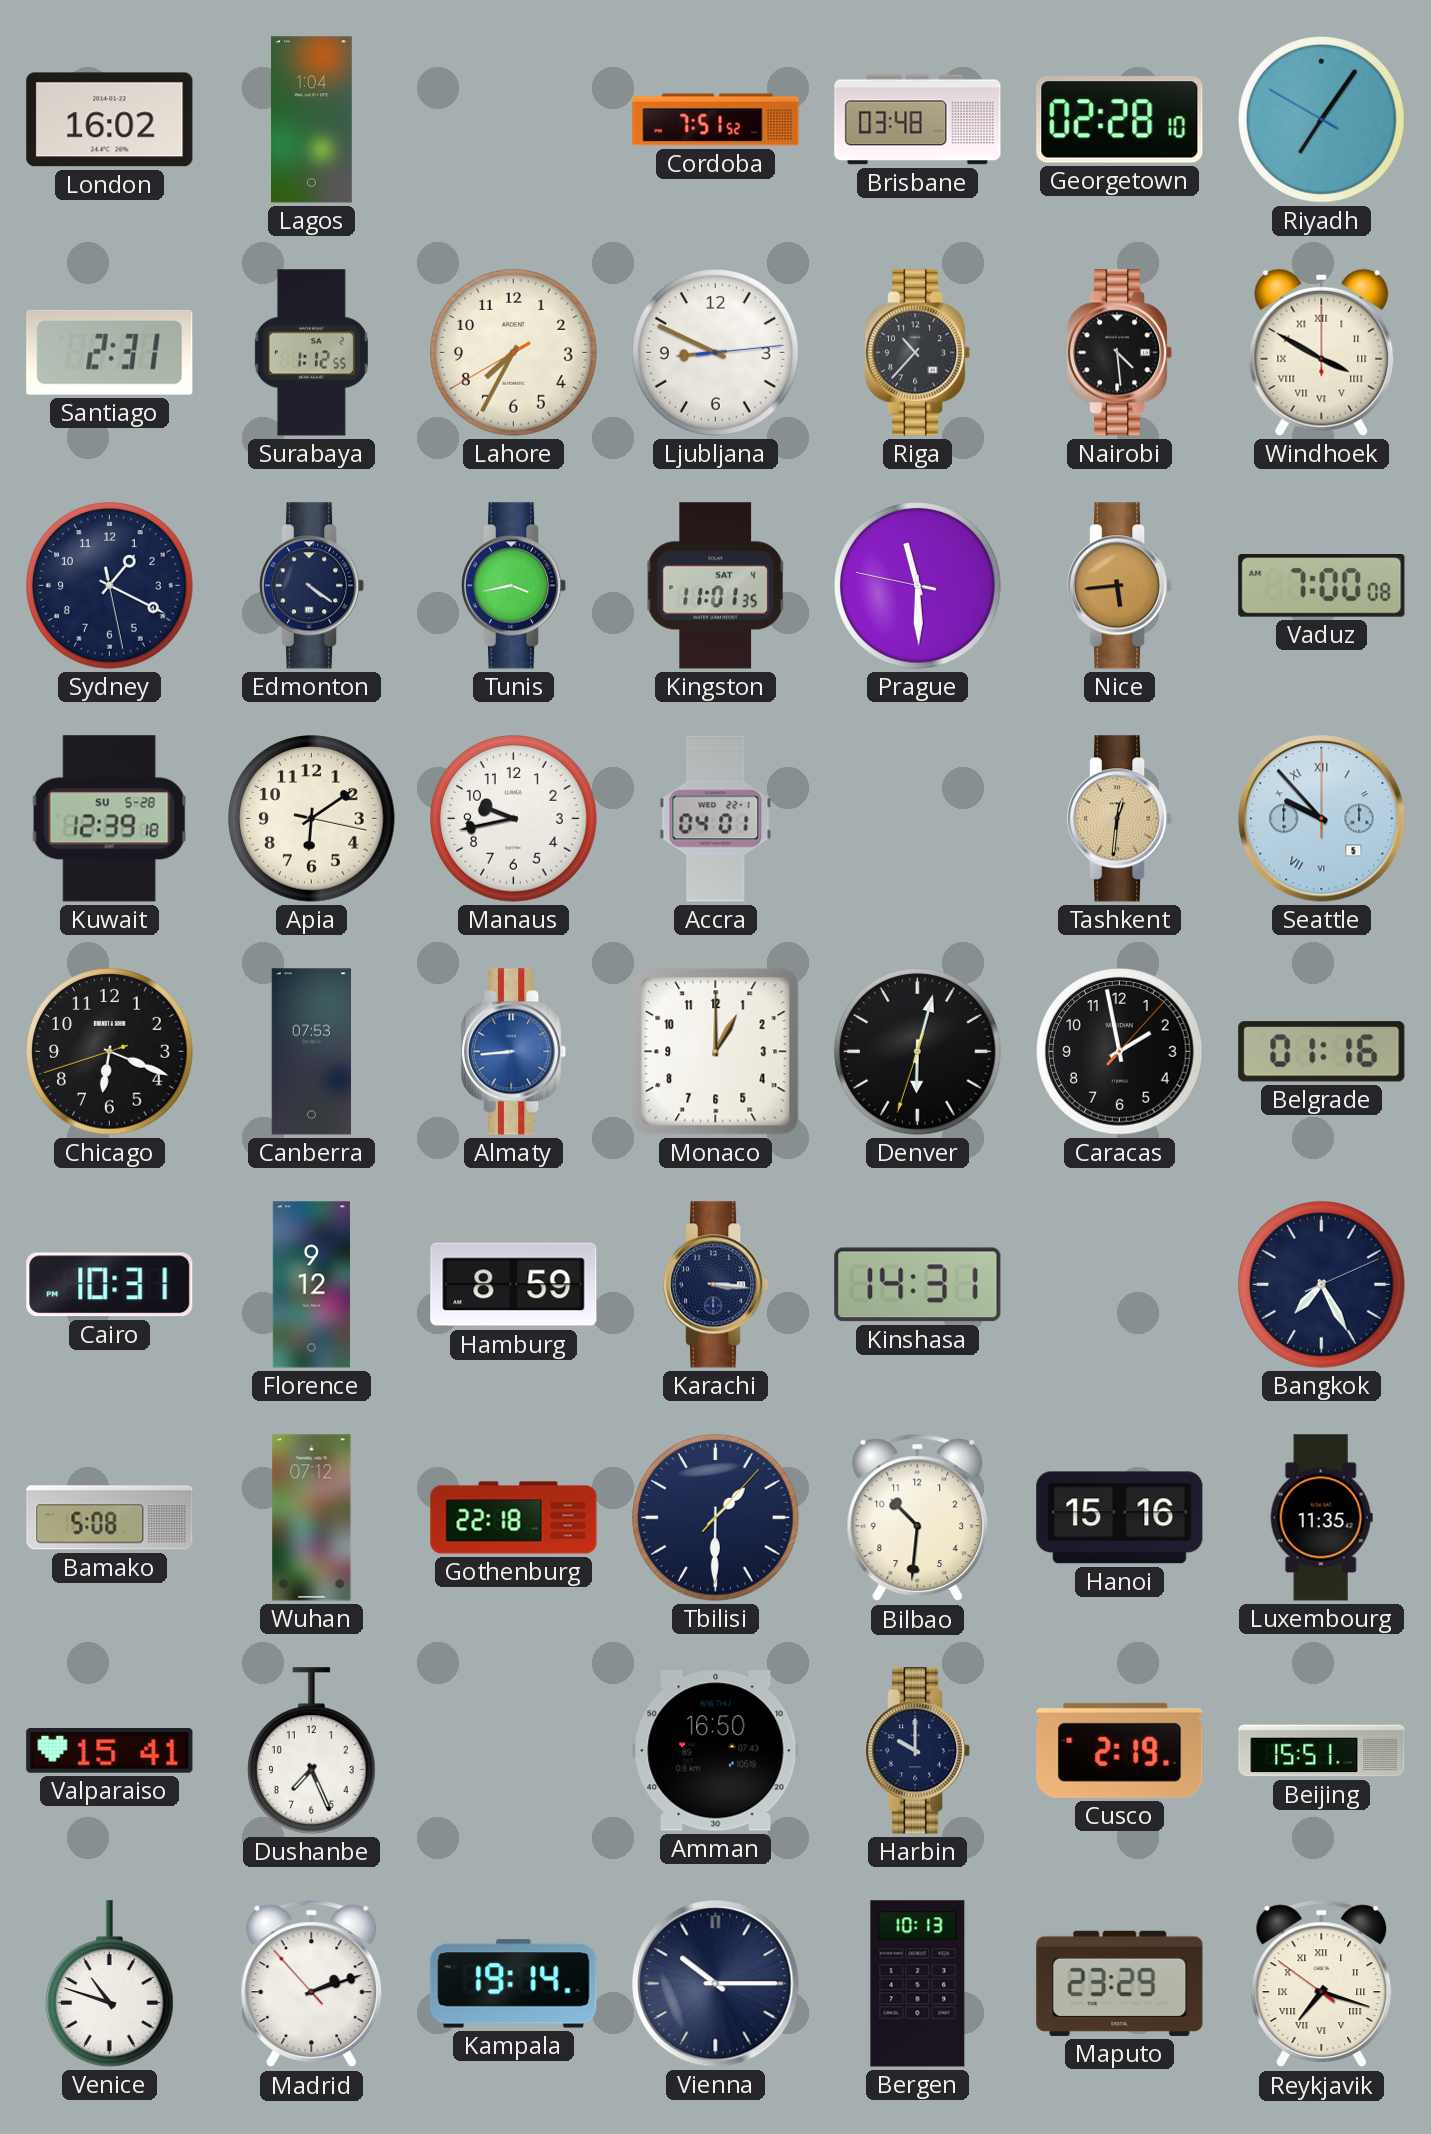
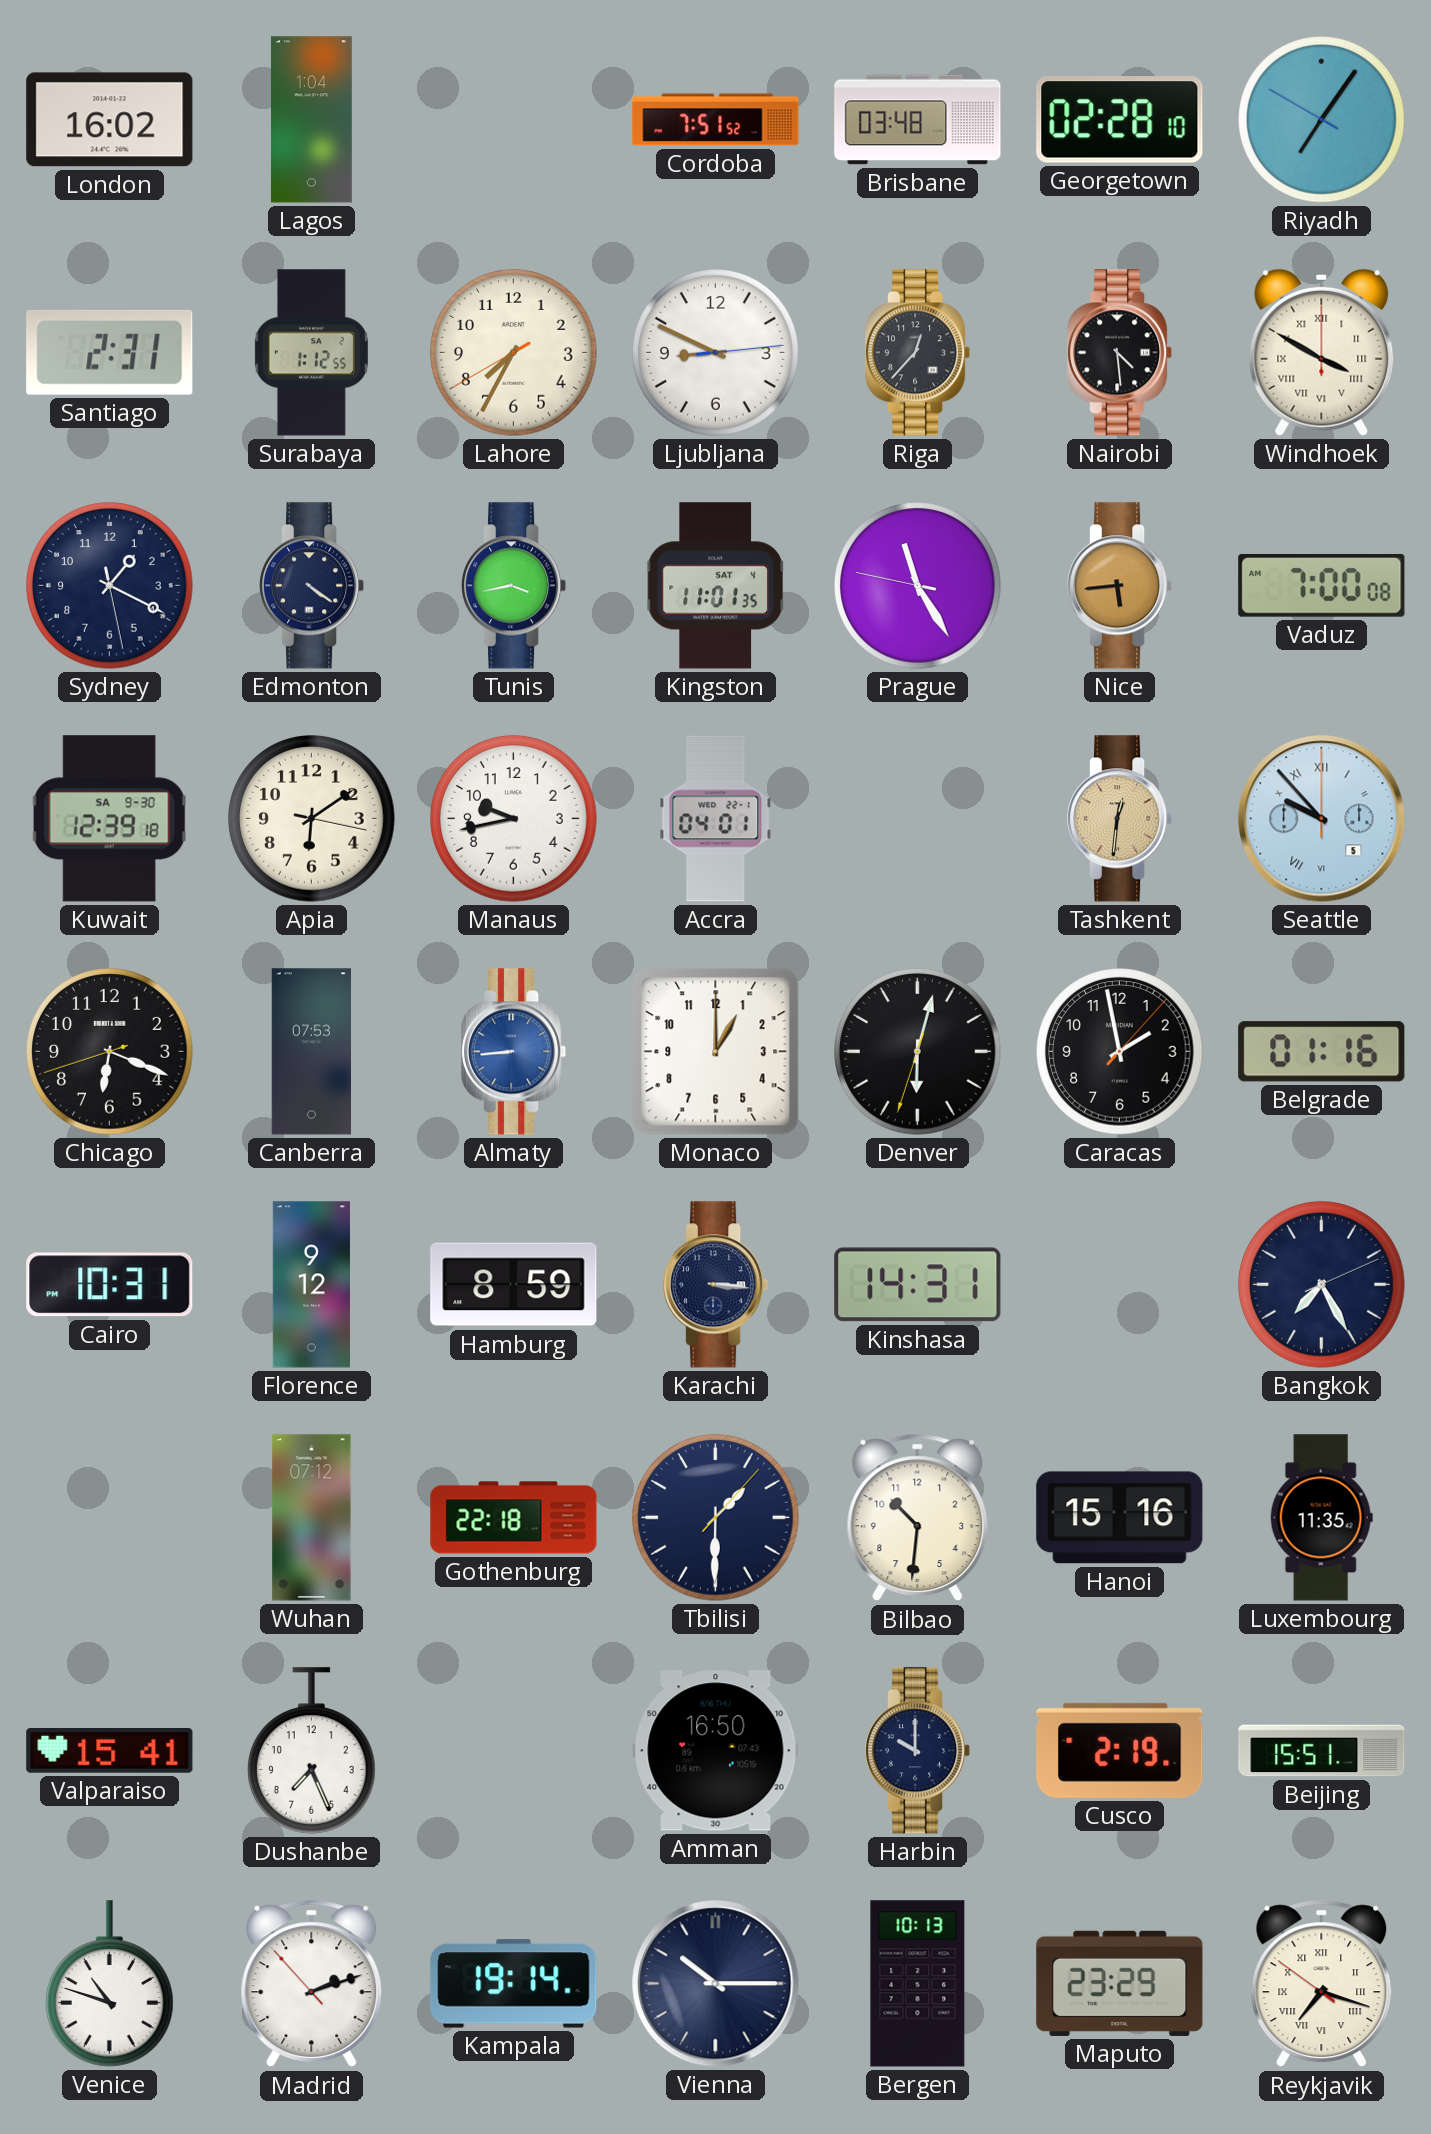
Riga: 10:37 -> 12:37 (919, 353)
Prague: 11:29 -> 11:24 (918, 586)
Kuwait date: SU 5-28 -> SA 9-30 (109, 819)
Bamako: 5:08 -> none (110, 1518)
